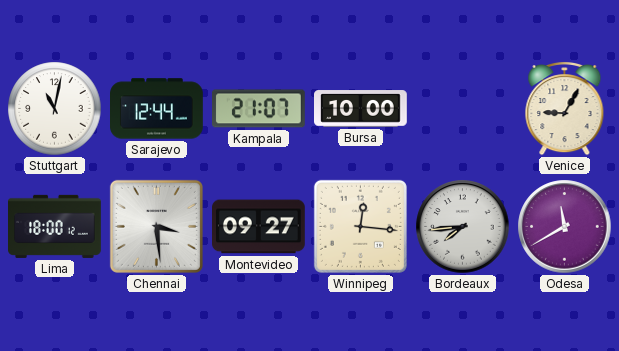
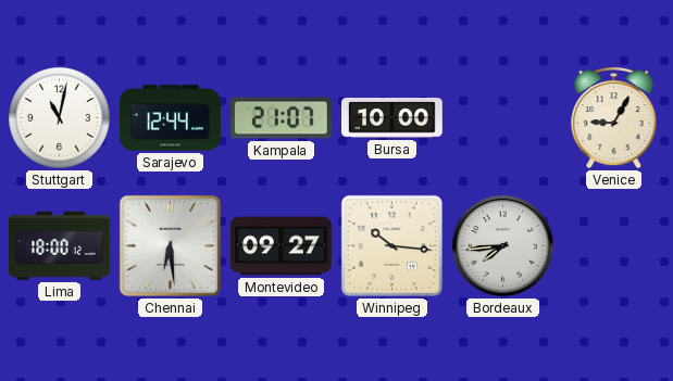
Chennai: 3:29 -> 6:29 (170, 245)
Winnipeg: 12:16 -> 10:16 (391, 245)
Odesa: 11:40 -> none (565, 227)
